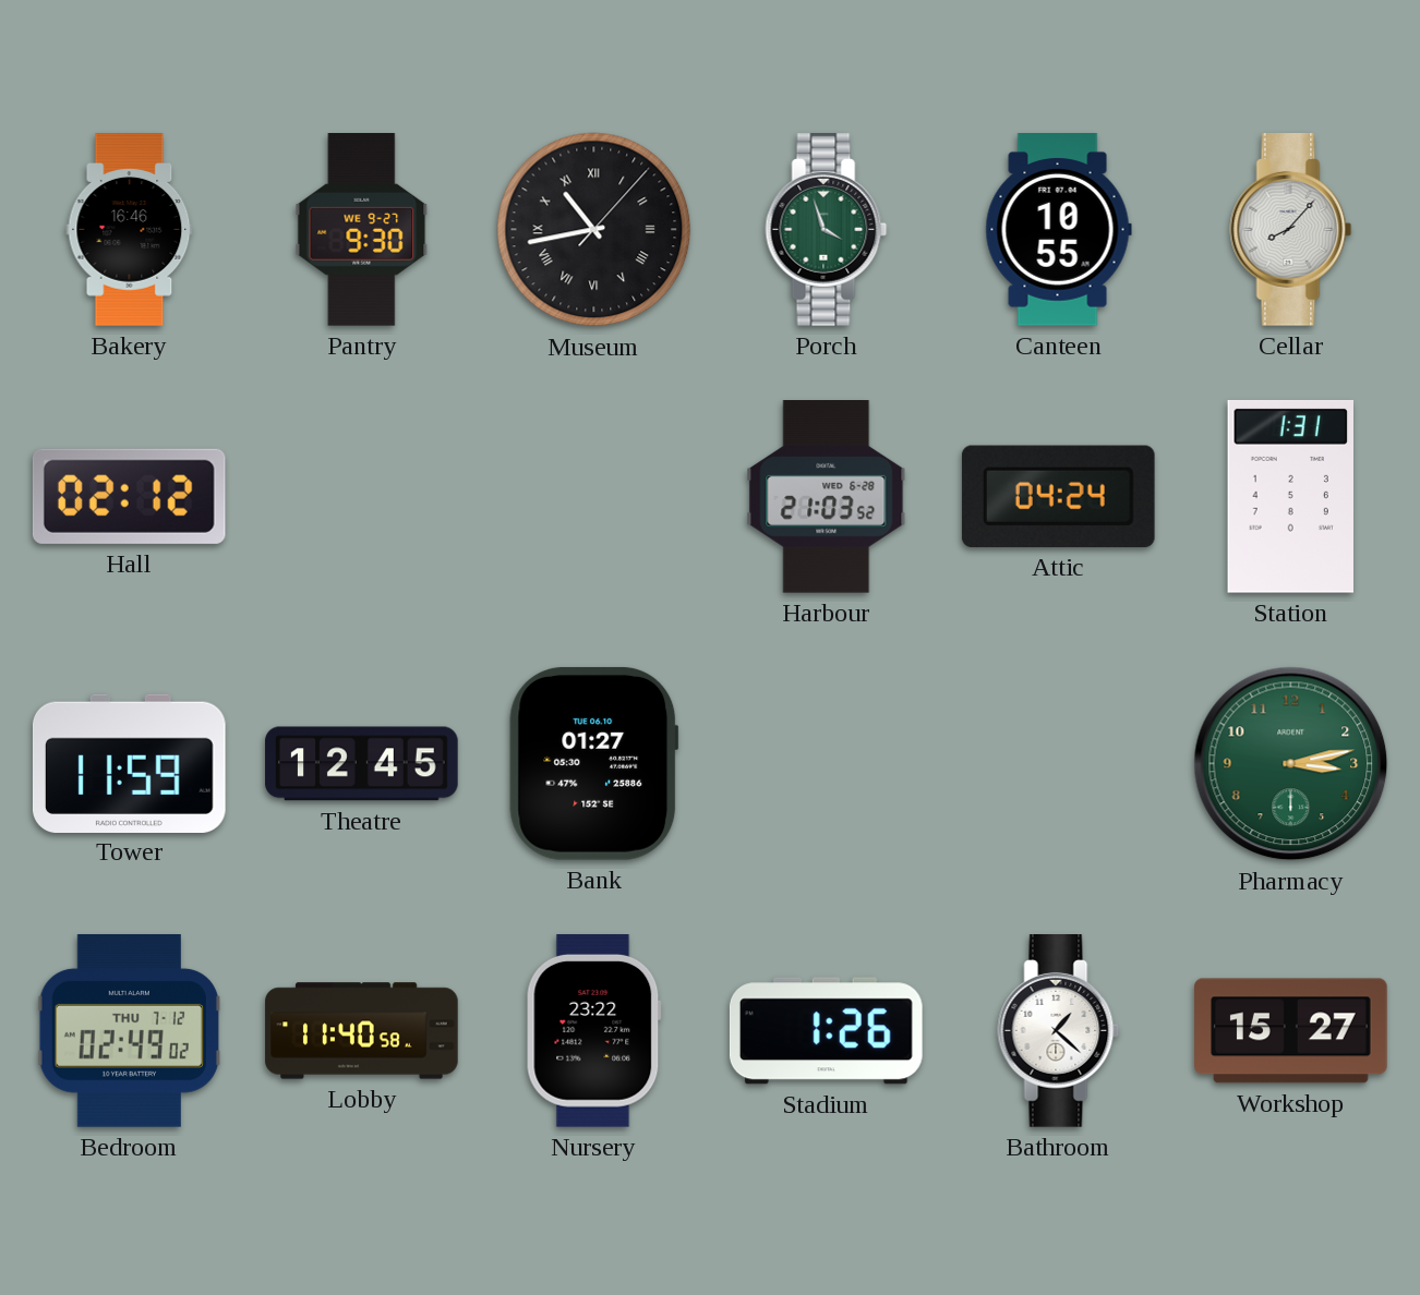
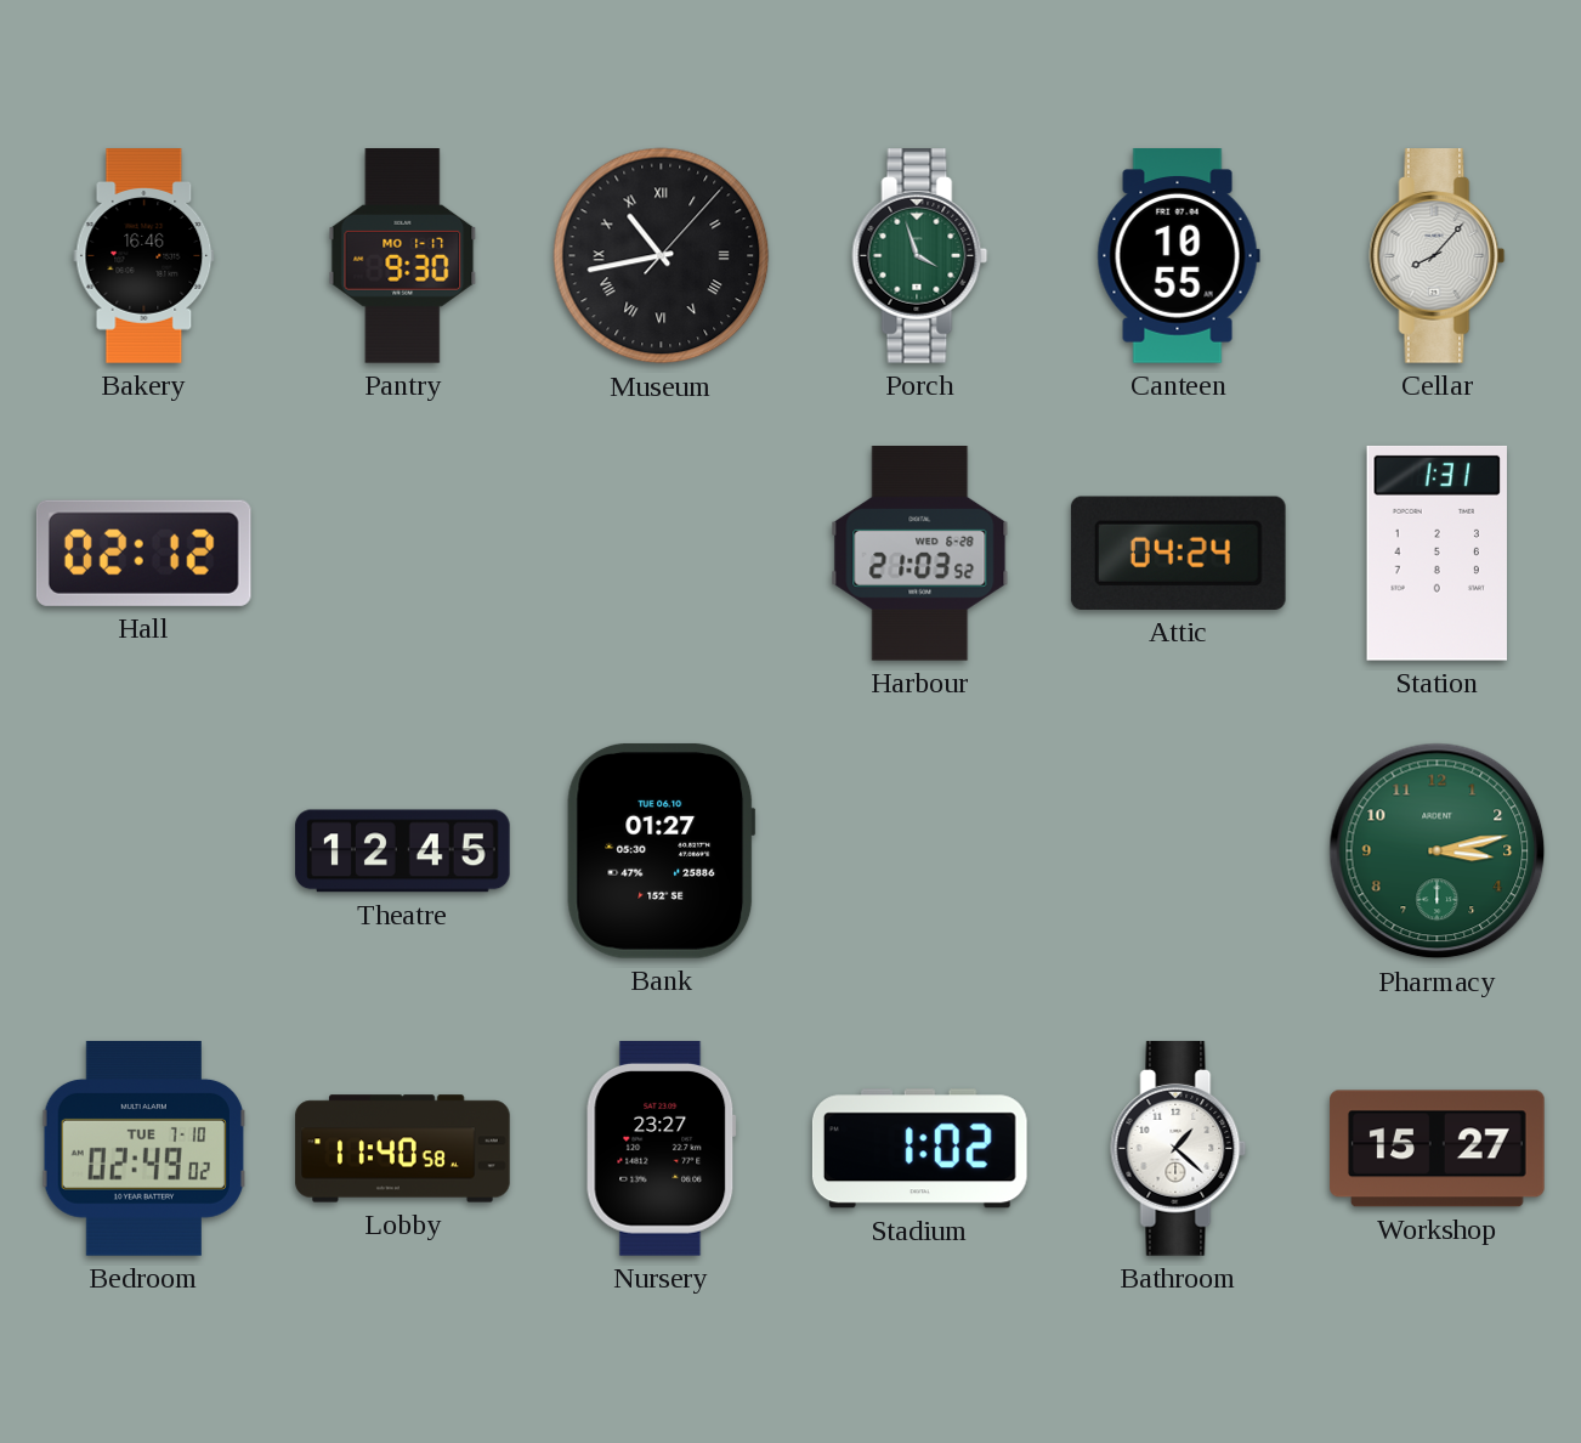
Pantry date: WE 9-27 -> MO 1-17 (403, 256)
Tower: 11:59 -> none (129, 763)
Bedroom date: THU 7-12 -> TUE 7-10 (143, 1149)
Nursery: 23:22 -> 23:27 (661, 1149)
Stadium: 1:26 -> 1:02 (919, 1149)
